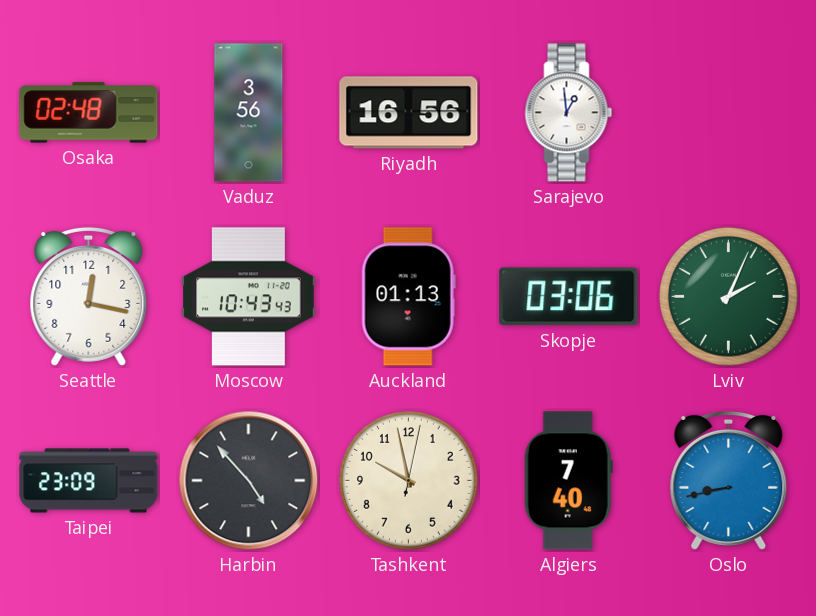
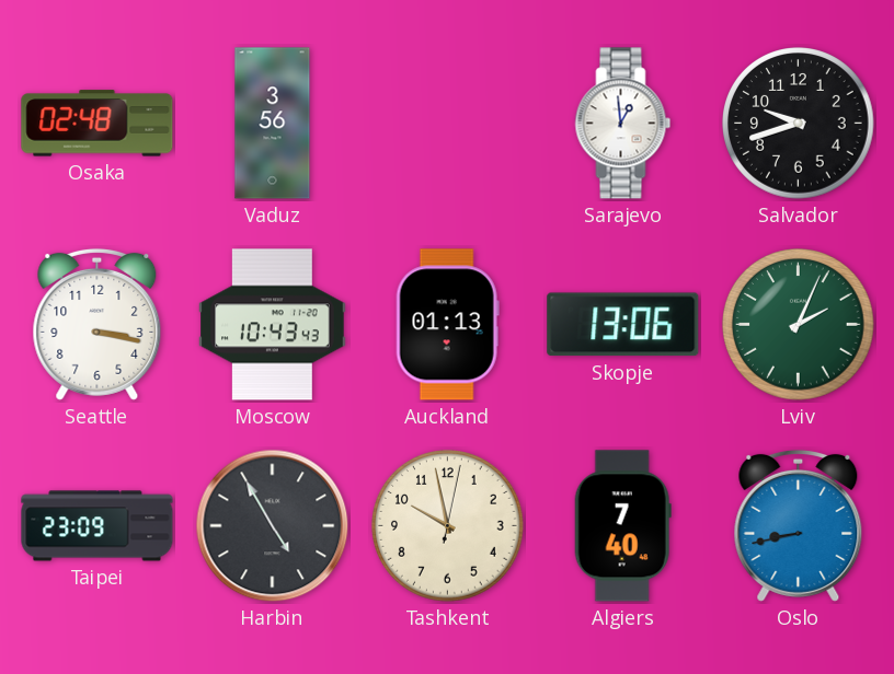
Riyadh: 16:56 -> none (409, 113)
Salvador: none -> 9:42 (799, 124)
Seattle: 12:17 -> 3:17 (98, 324)
Skopje: 03:06 -> 13:06 (623, 325)
Harbin: 4:53 -> 4:55 (273, 526)
